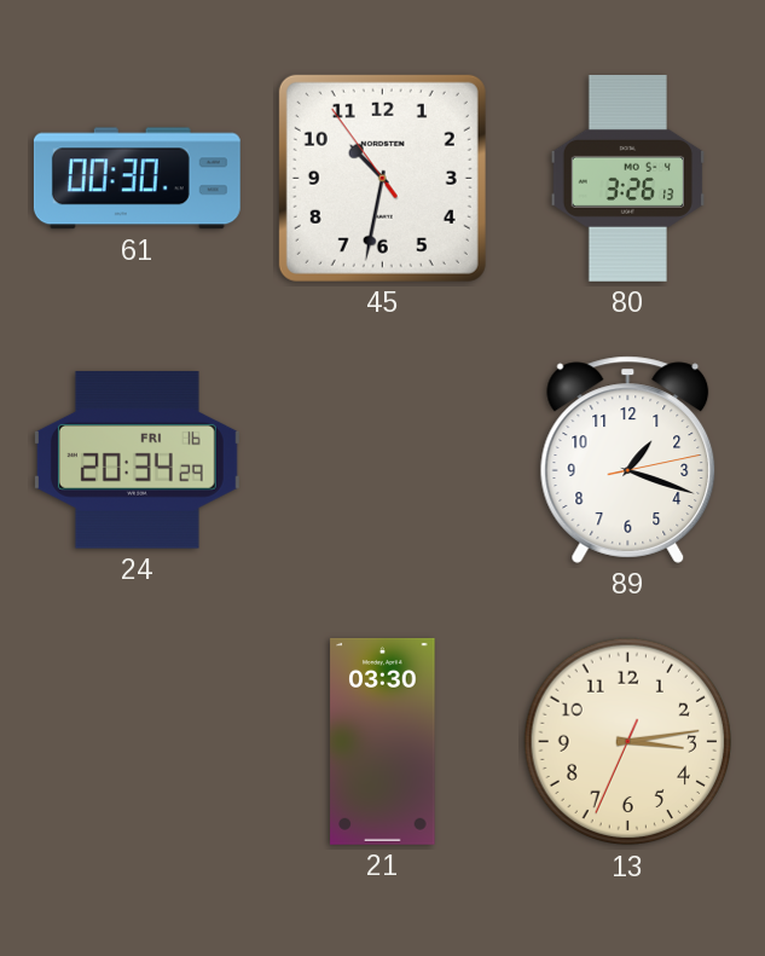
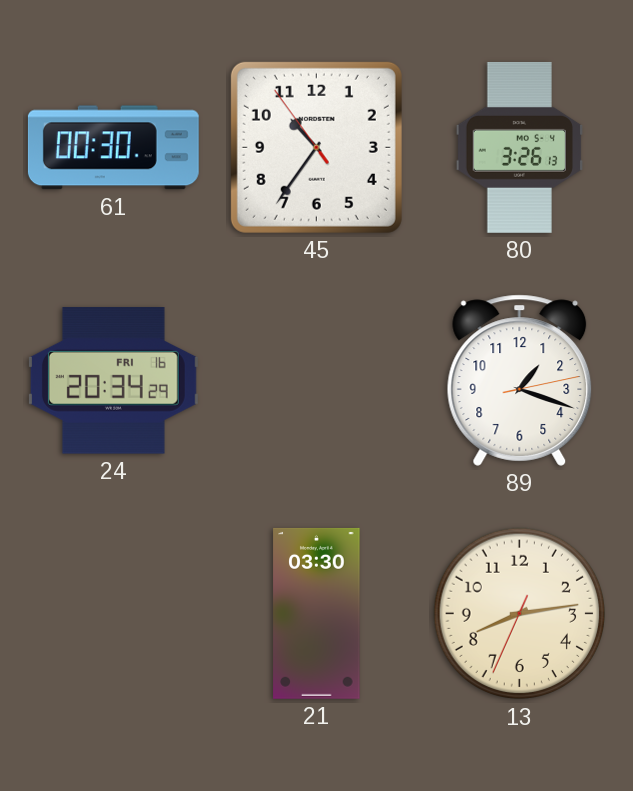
45: 10:31 -> 10:35 (316, 147)
13: 3:13 -> 8:13 (520, 614)
